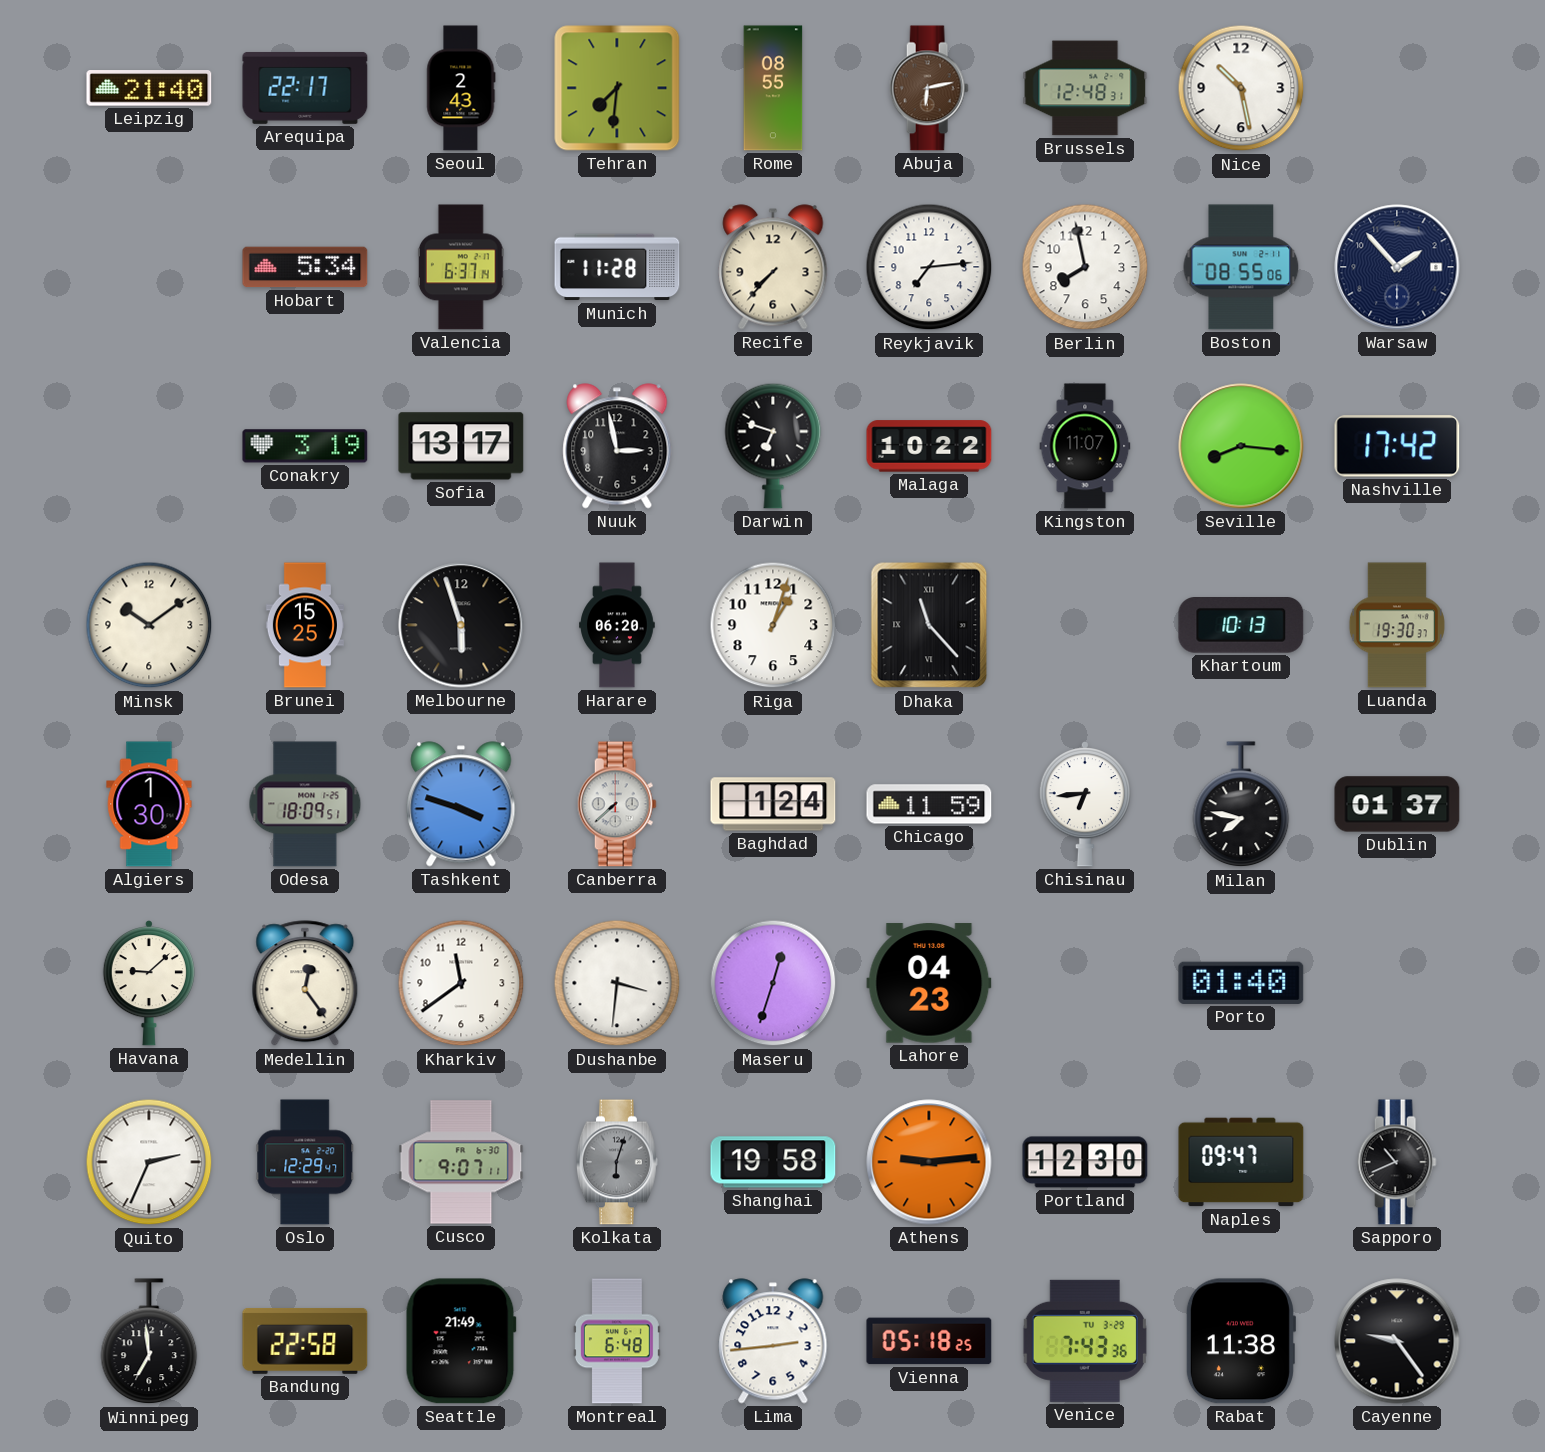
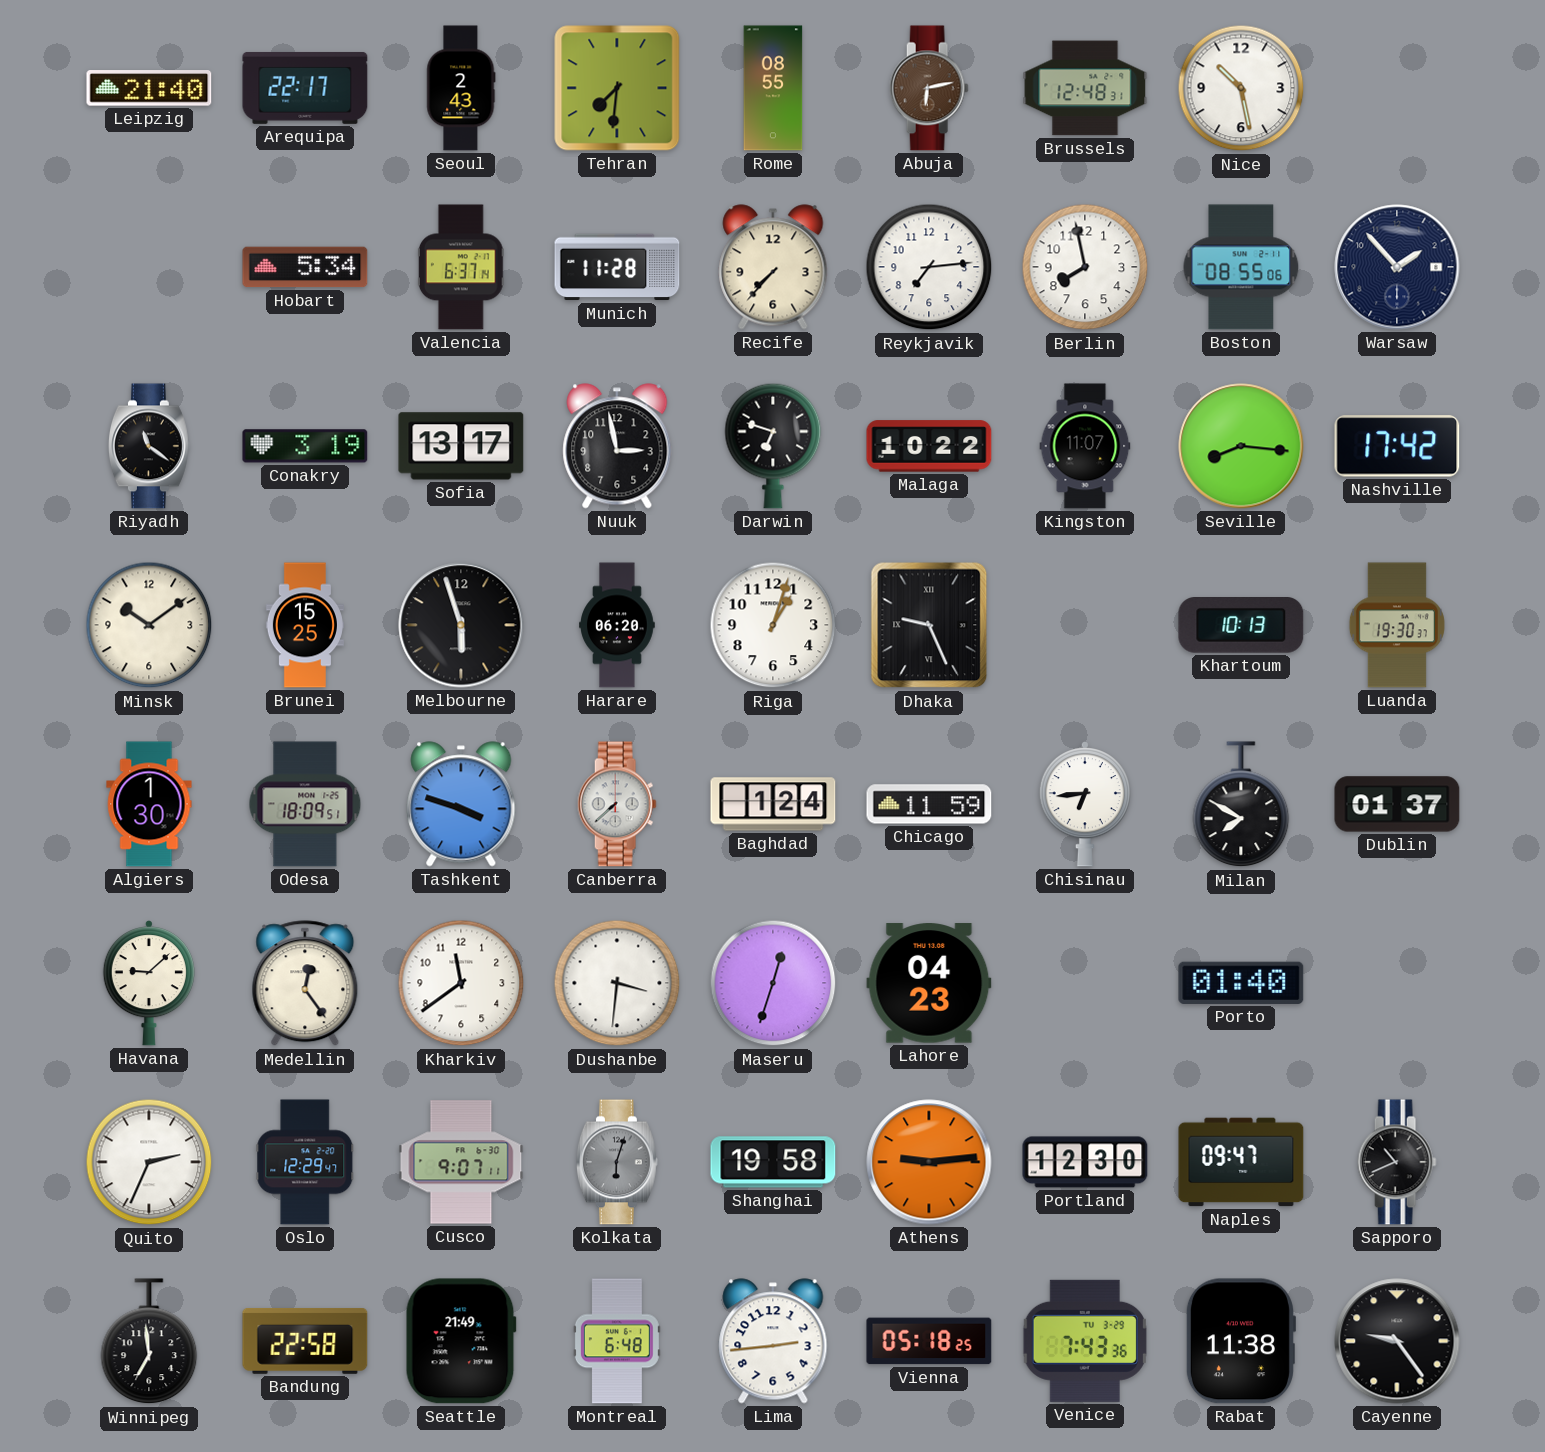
Riyadh: none -> 11:21 (149, 446)
Dhaka: 11:23 -> 9:26 (929, 625)
Milan: 7:47 -> 7:50 (1241, 805)
